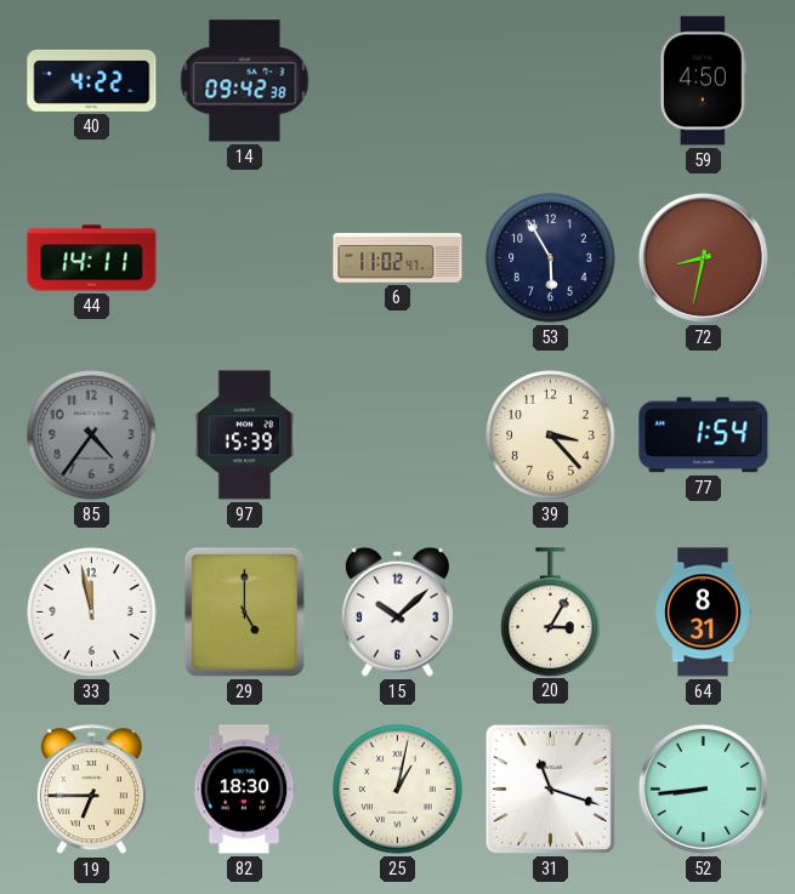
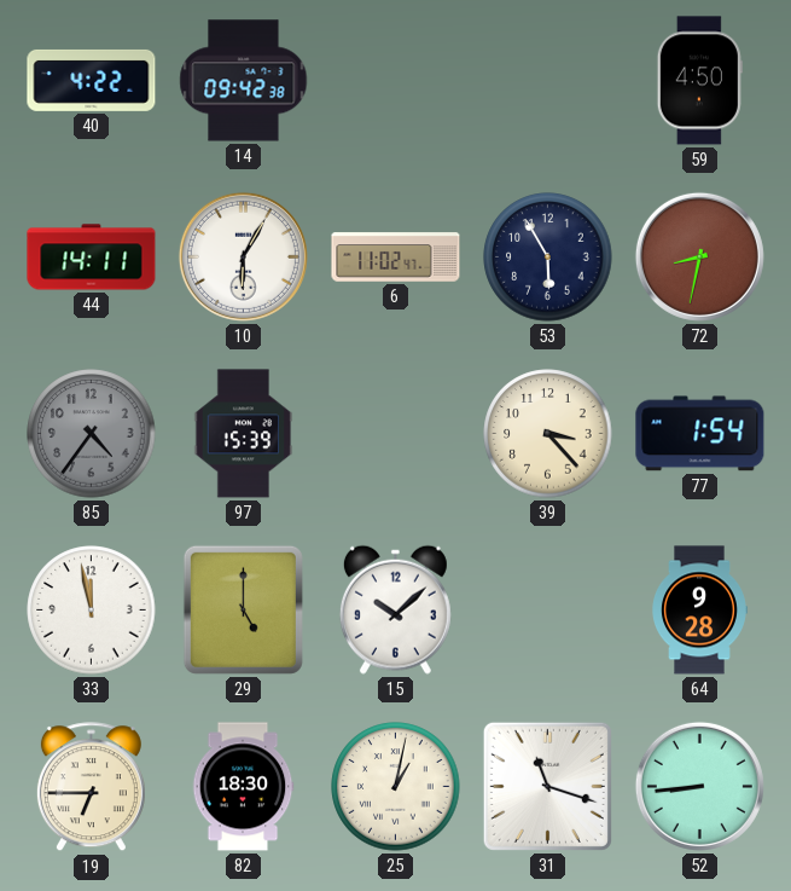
10: none -> 6:05 (243, 256)
20: 3:05 -> none (551, 611)
64: 8:31 -> 9:28 (700, 611)
